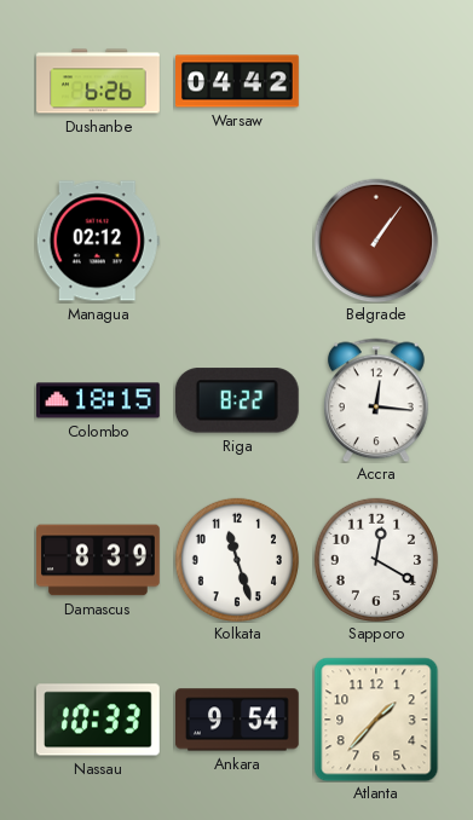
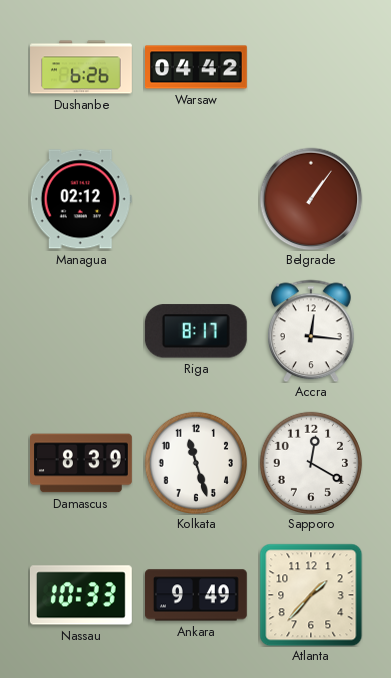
Colombo: 18:15 -> none (99, 400)
Riga: 8:22 -> 8:17 (196, 331)
Ankara: 9:54 -> 9:49 (197, 595)
